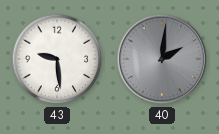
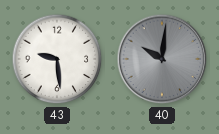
40: 2:01 -> 10:01 (162, 59)
